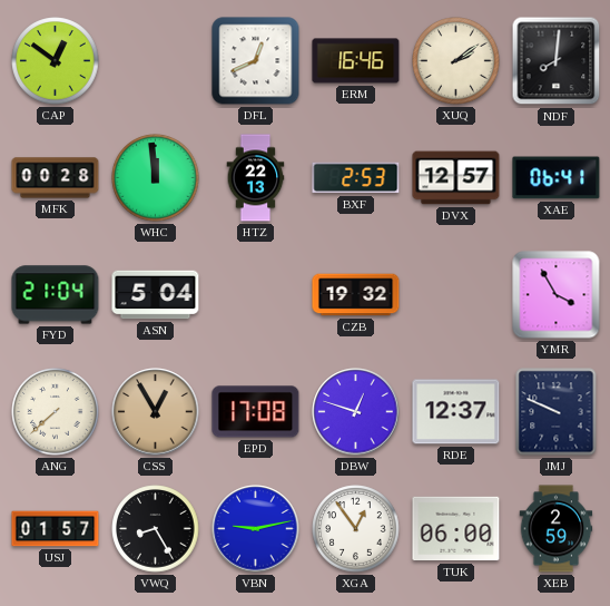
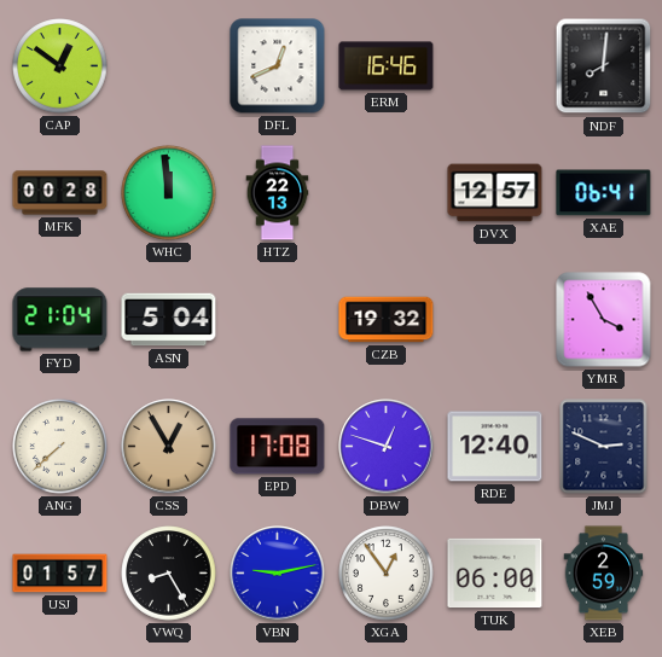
XUQ: 2:09 -> none (456, 61)
BXF: 2:53 -> none (356, 178)
RDE: 12:37 -> 12:40 (495, 447)
JMJ: 9:49 -> 2:49 (604, 447)
